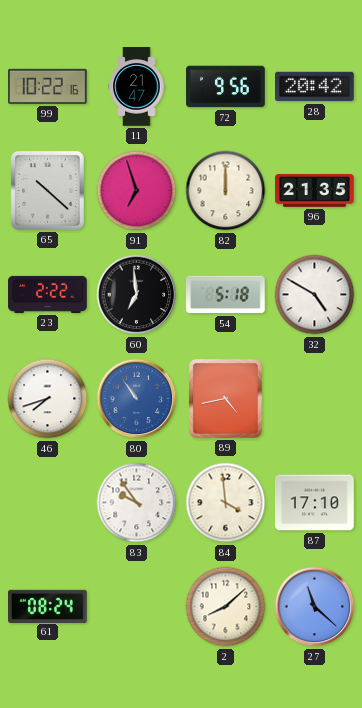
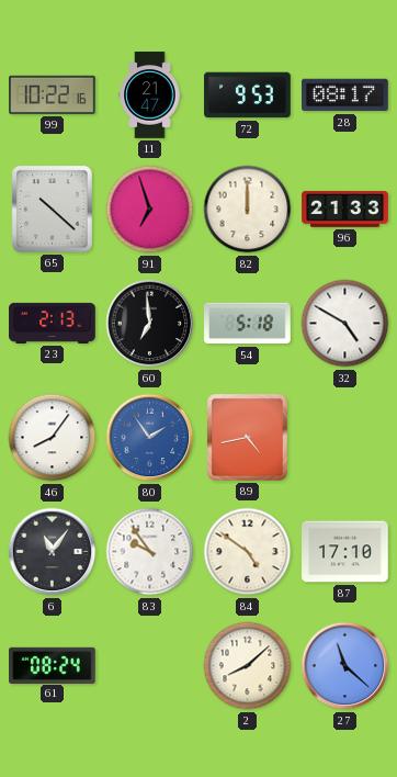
72: 9:56 -> 9:53 (248, 95)
28: 20:42 -> 08:17 (345, 95)
96: 21:35 -> 21:33 (345, 209)
23: 2:22 -> 2:13 (53, 323)
46: 7:42 -> 8:06 (53, 438)
80: 10:54 -> 1:54 (150, 438)
6: none -> 11:06 (53, 552)
84: 3:59 -> 4:51 (248, 552)
